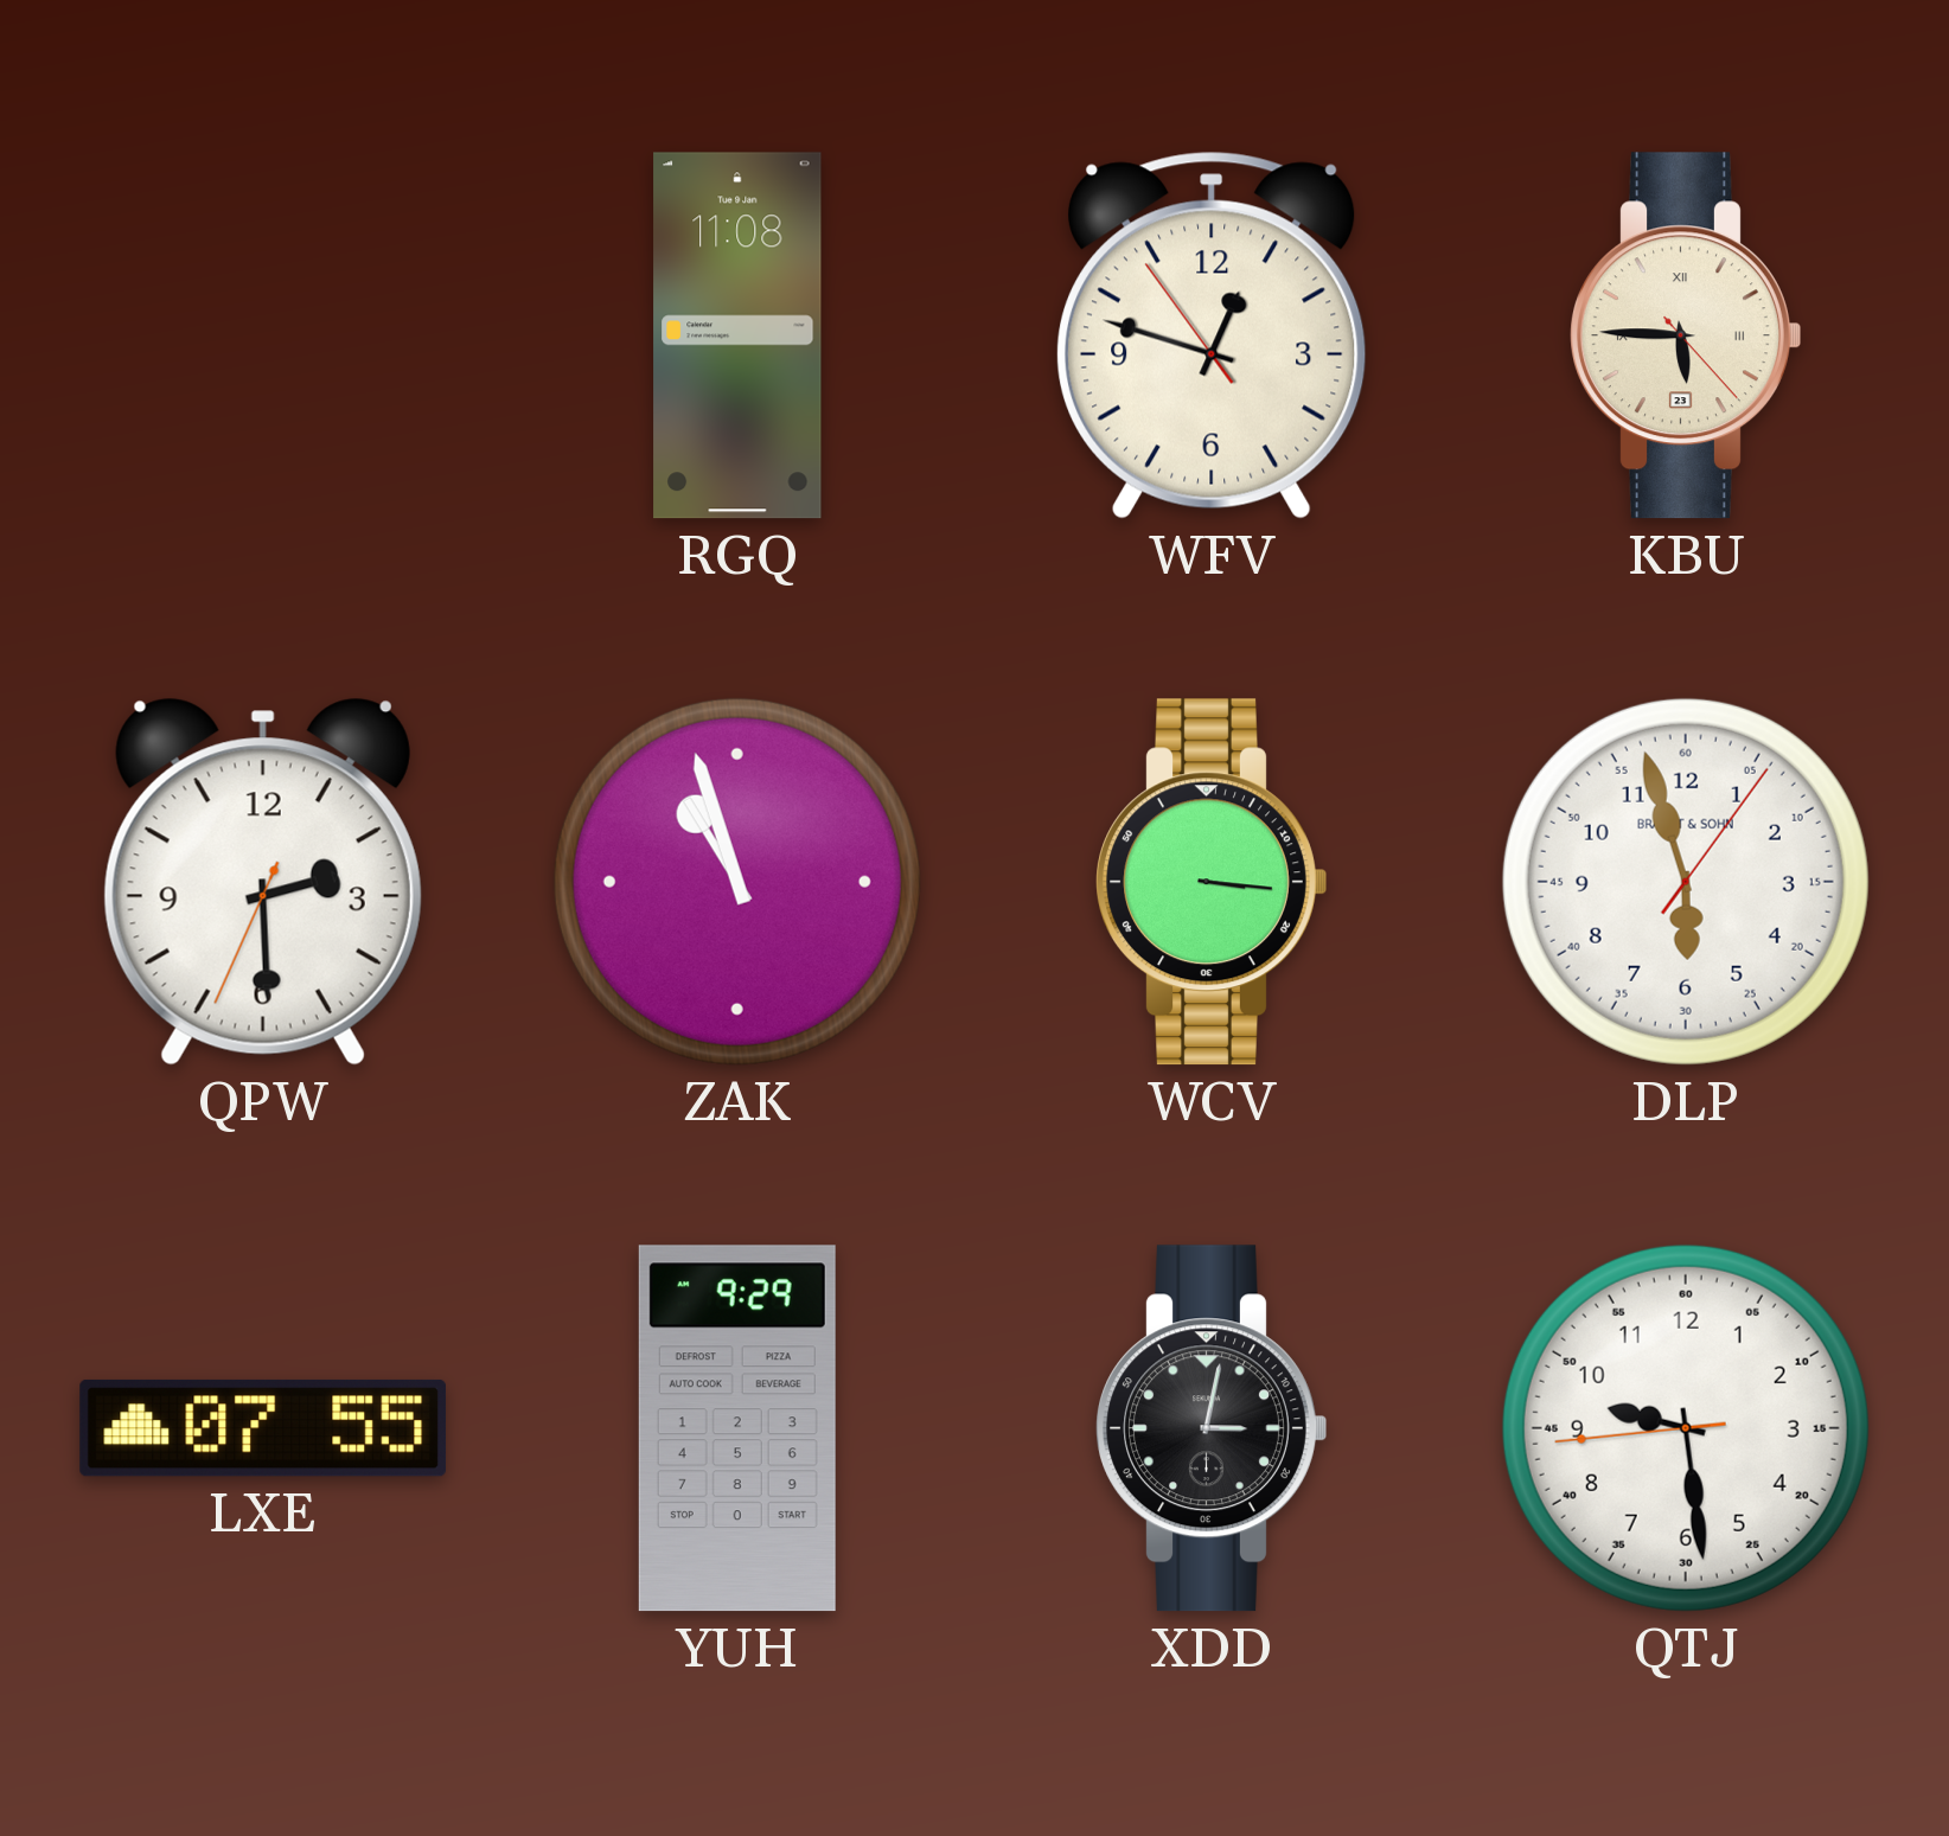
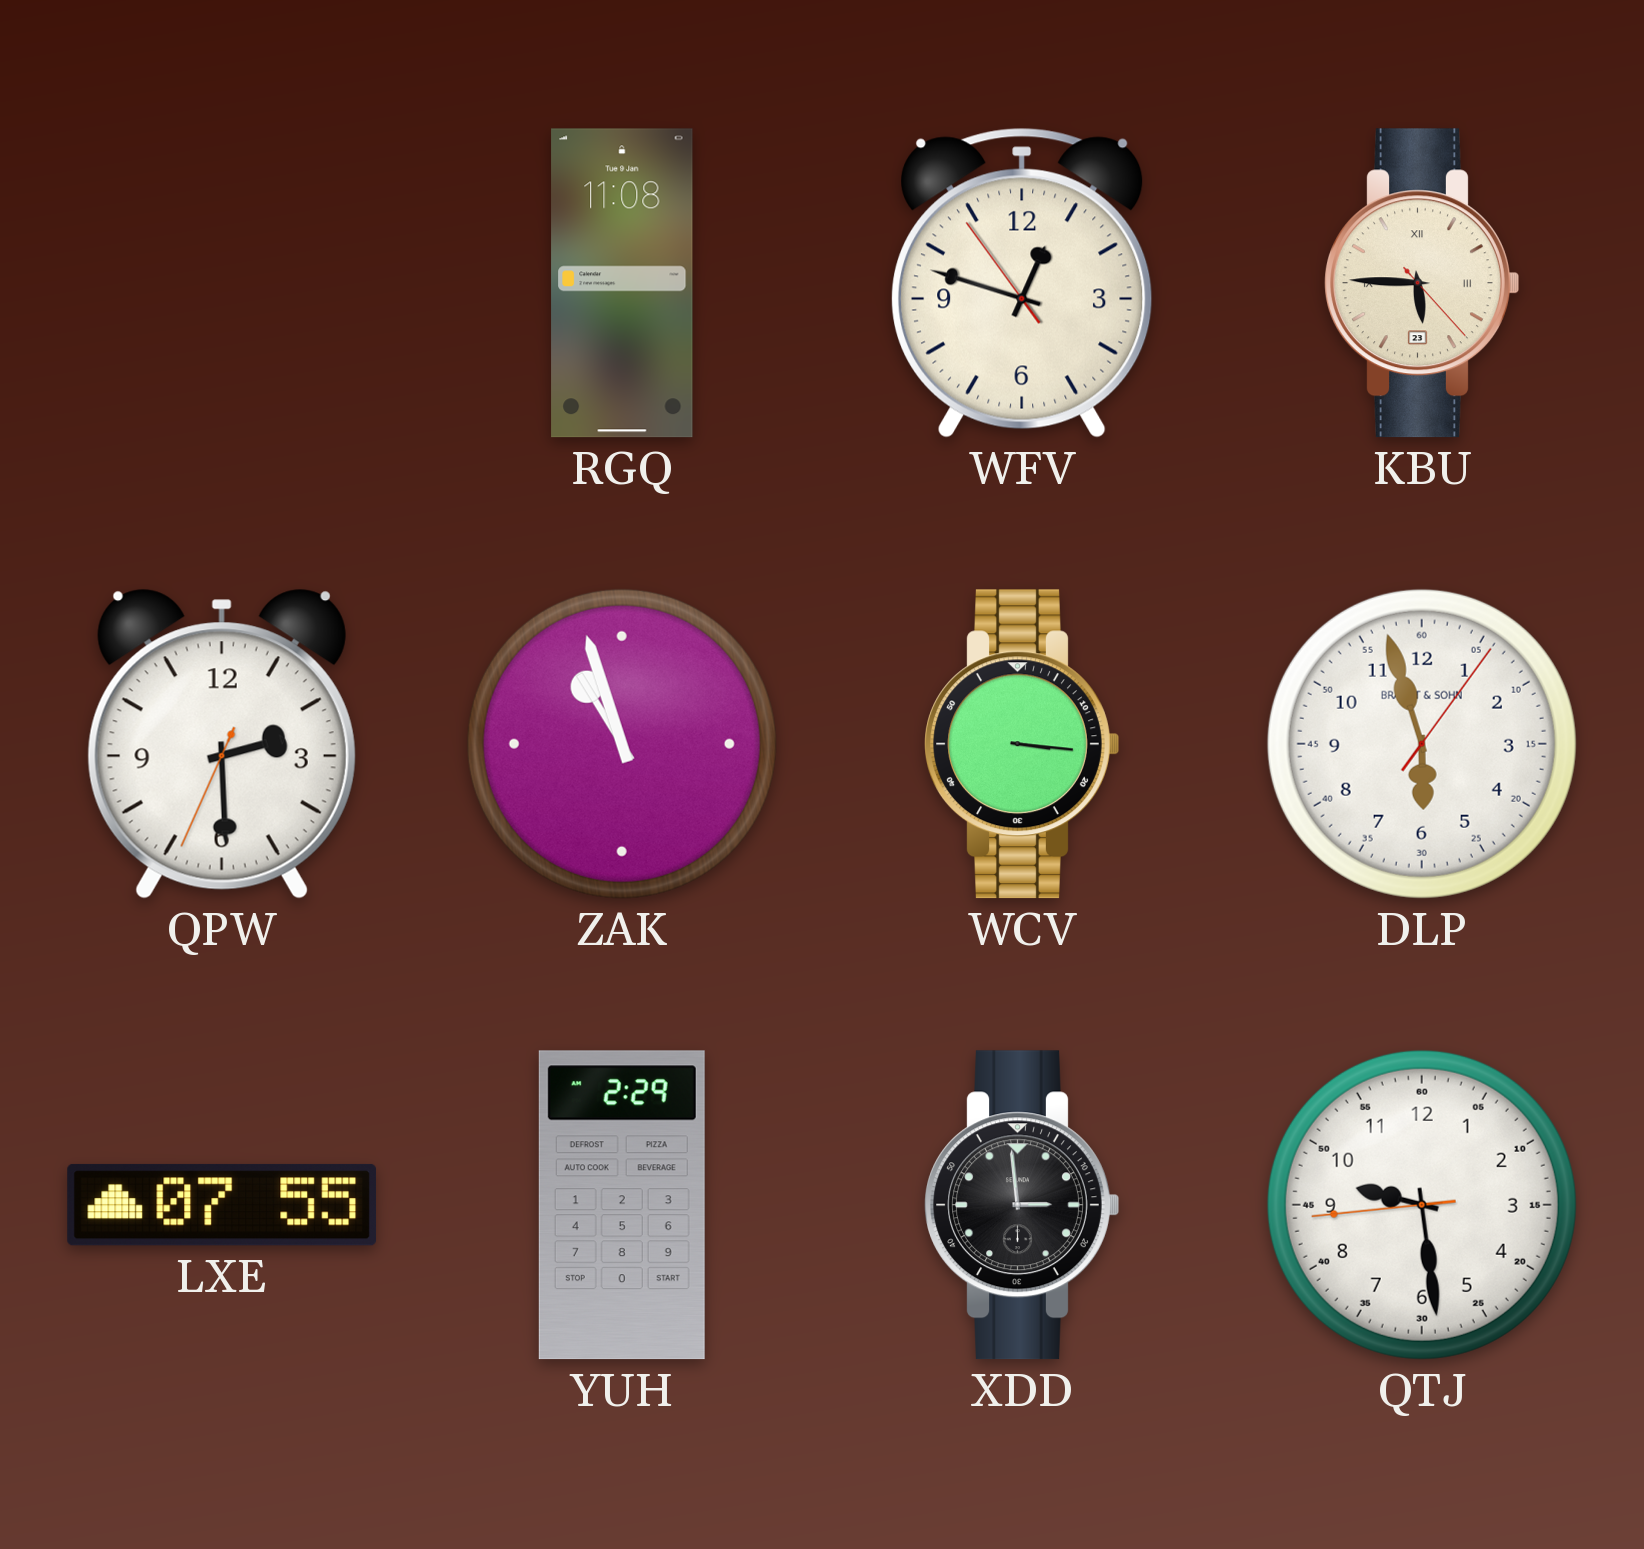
YUH: 9:29 -> 2:29 (622, 1205)
XDD: 3:02 -> 2:59 (1022, 1205)
